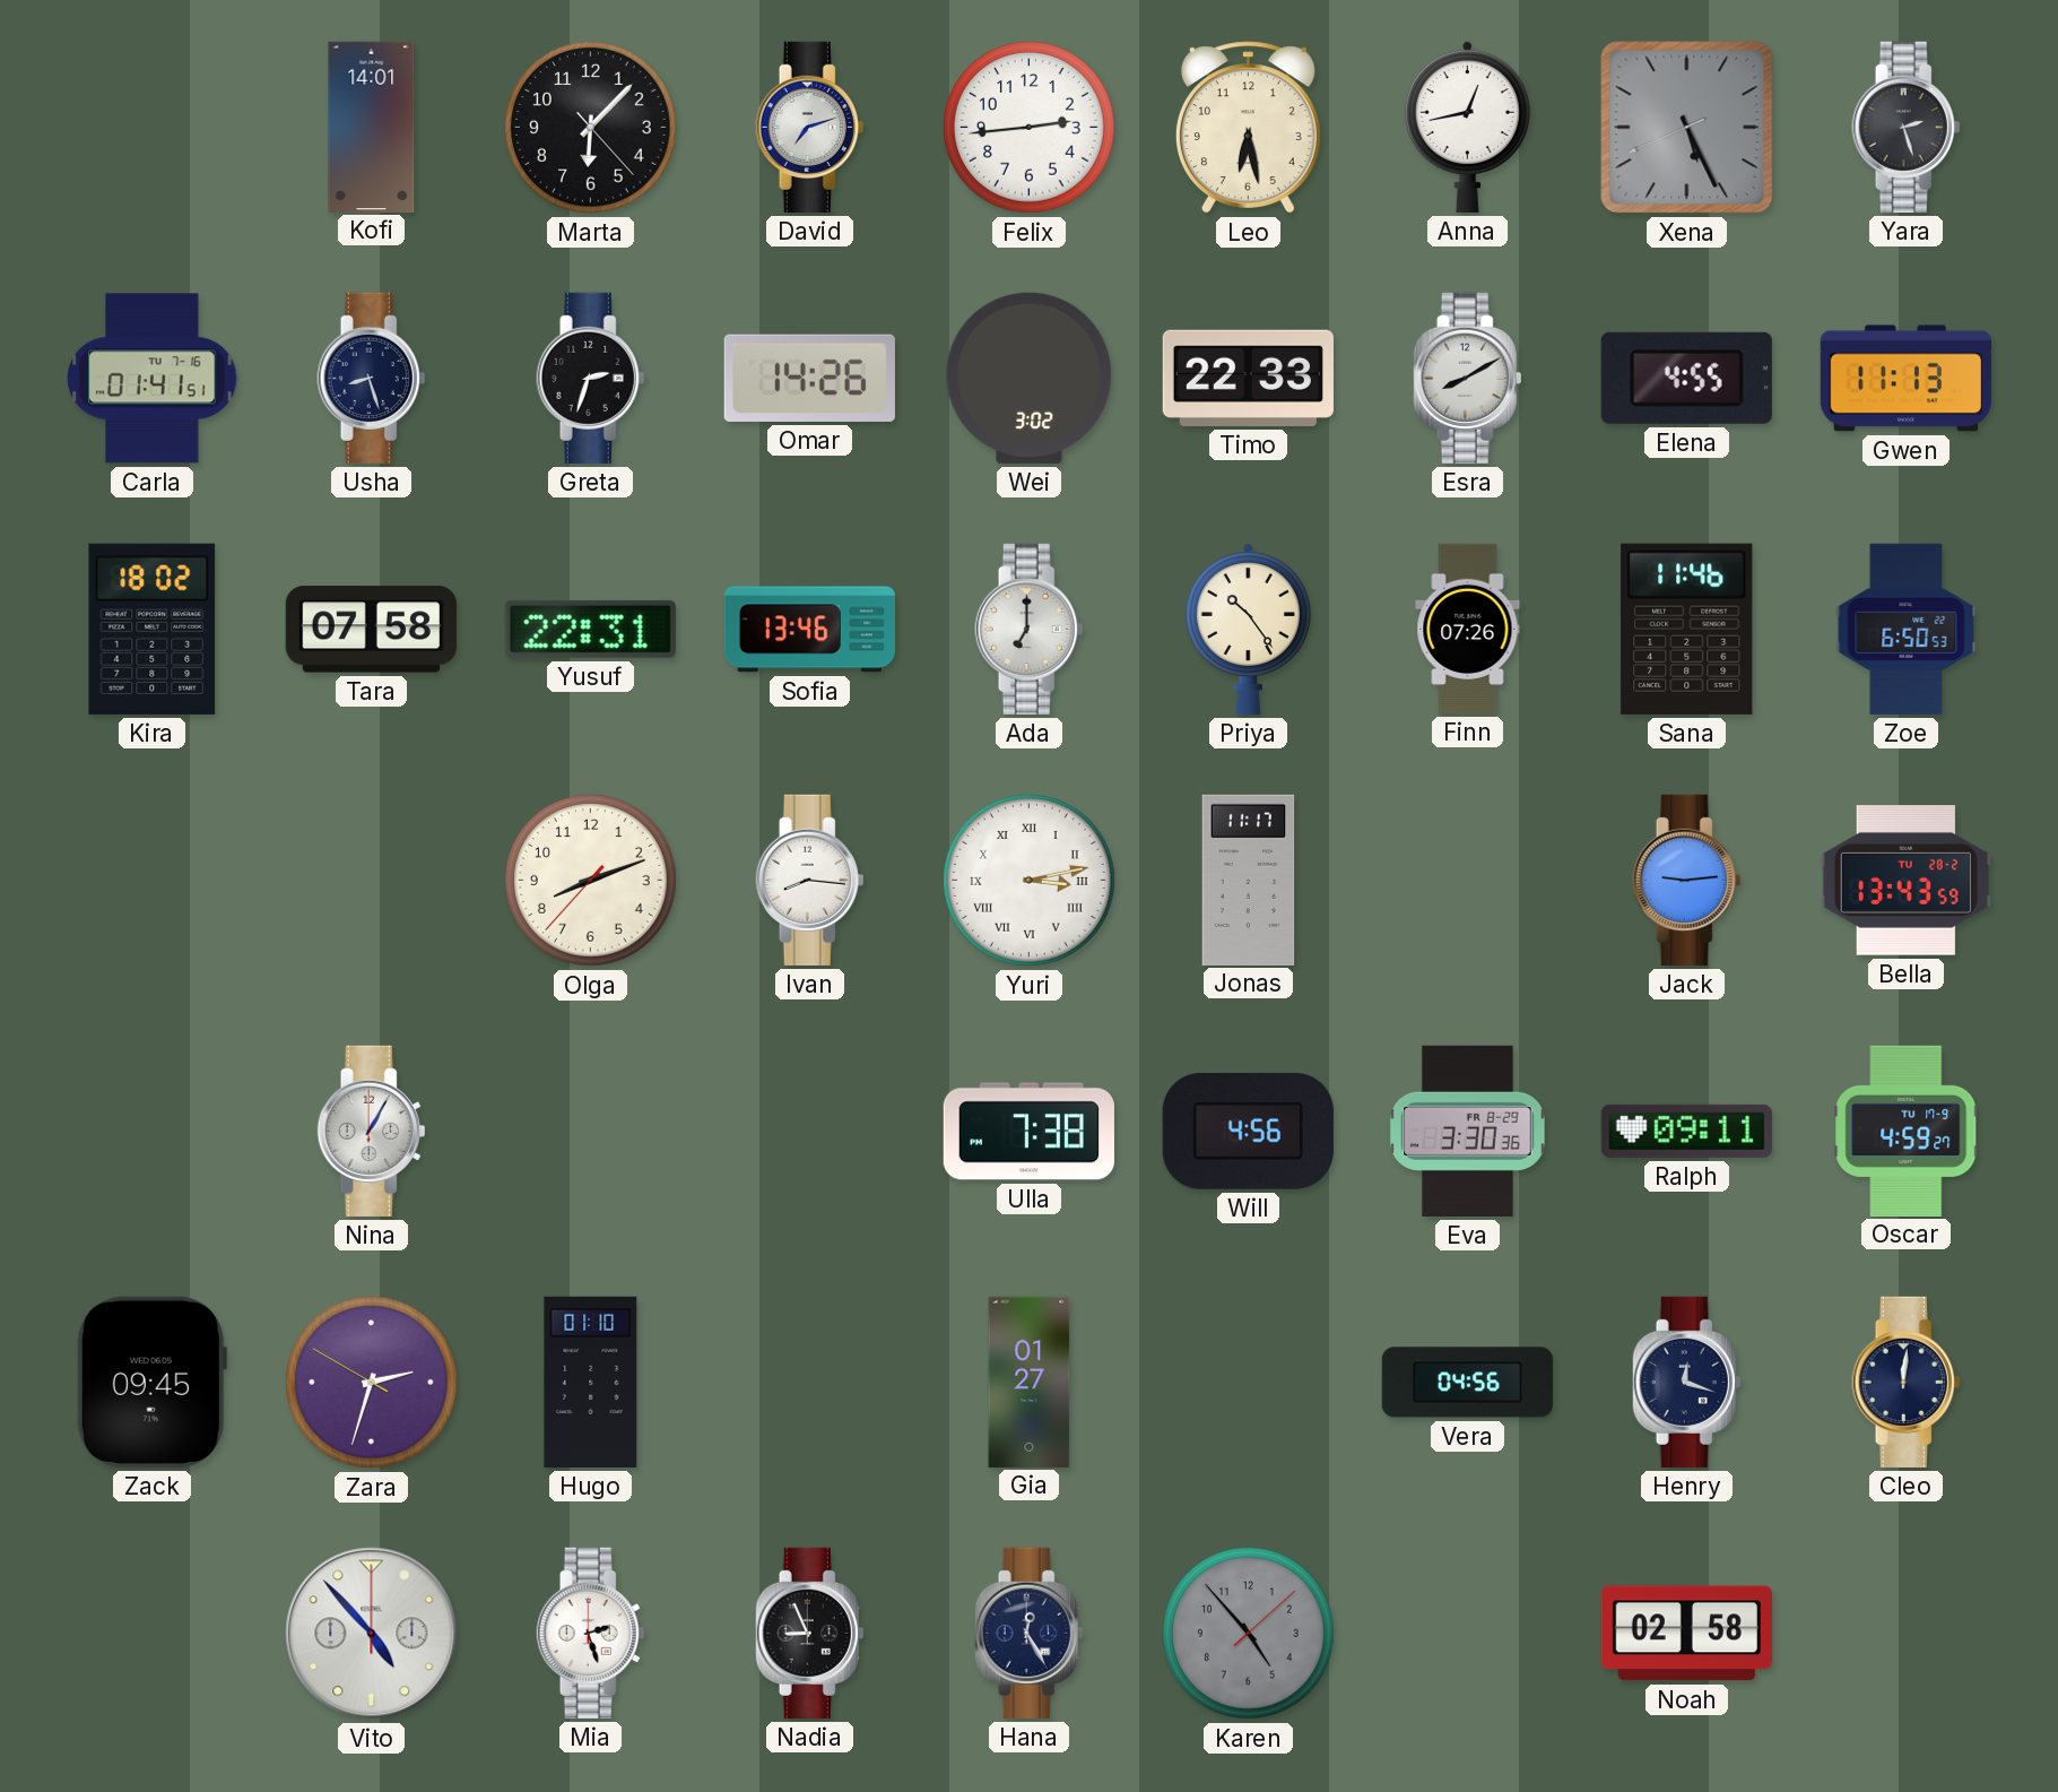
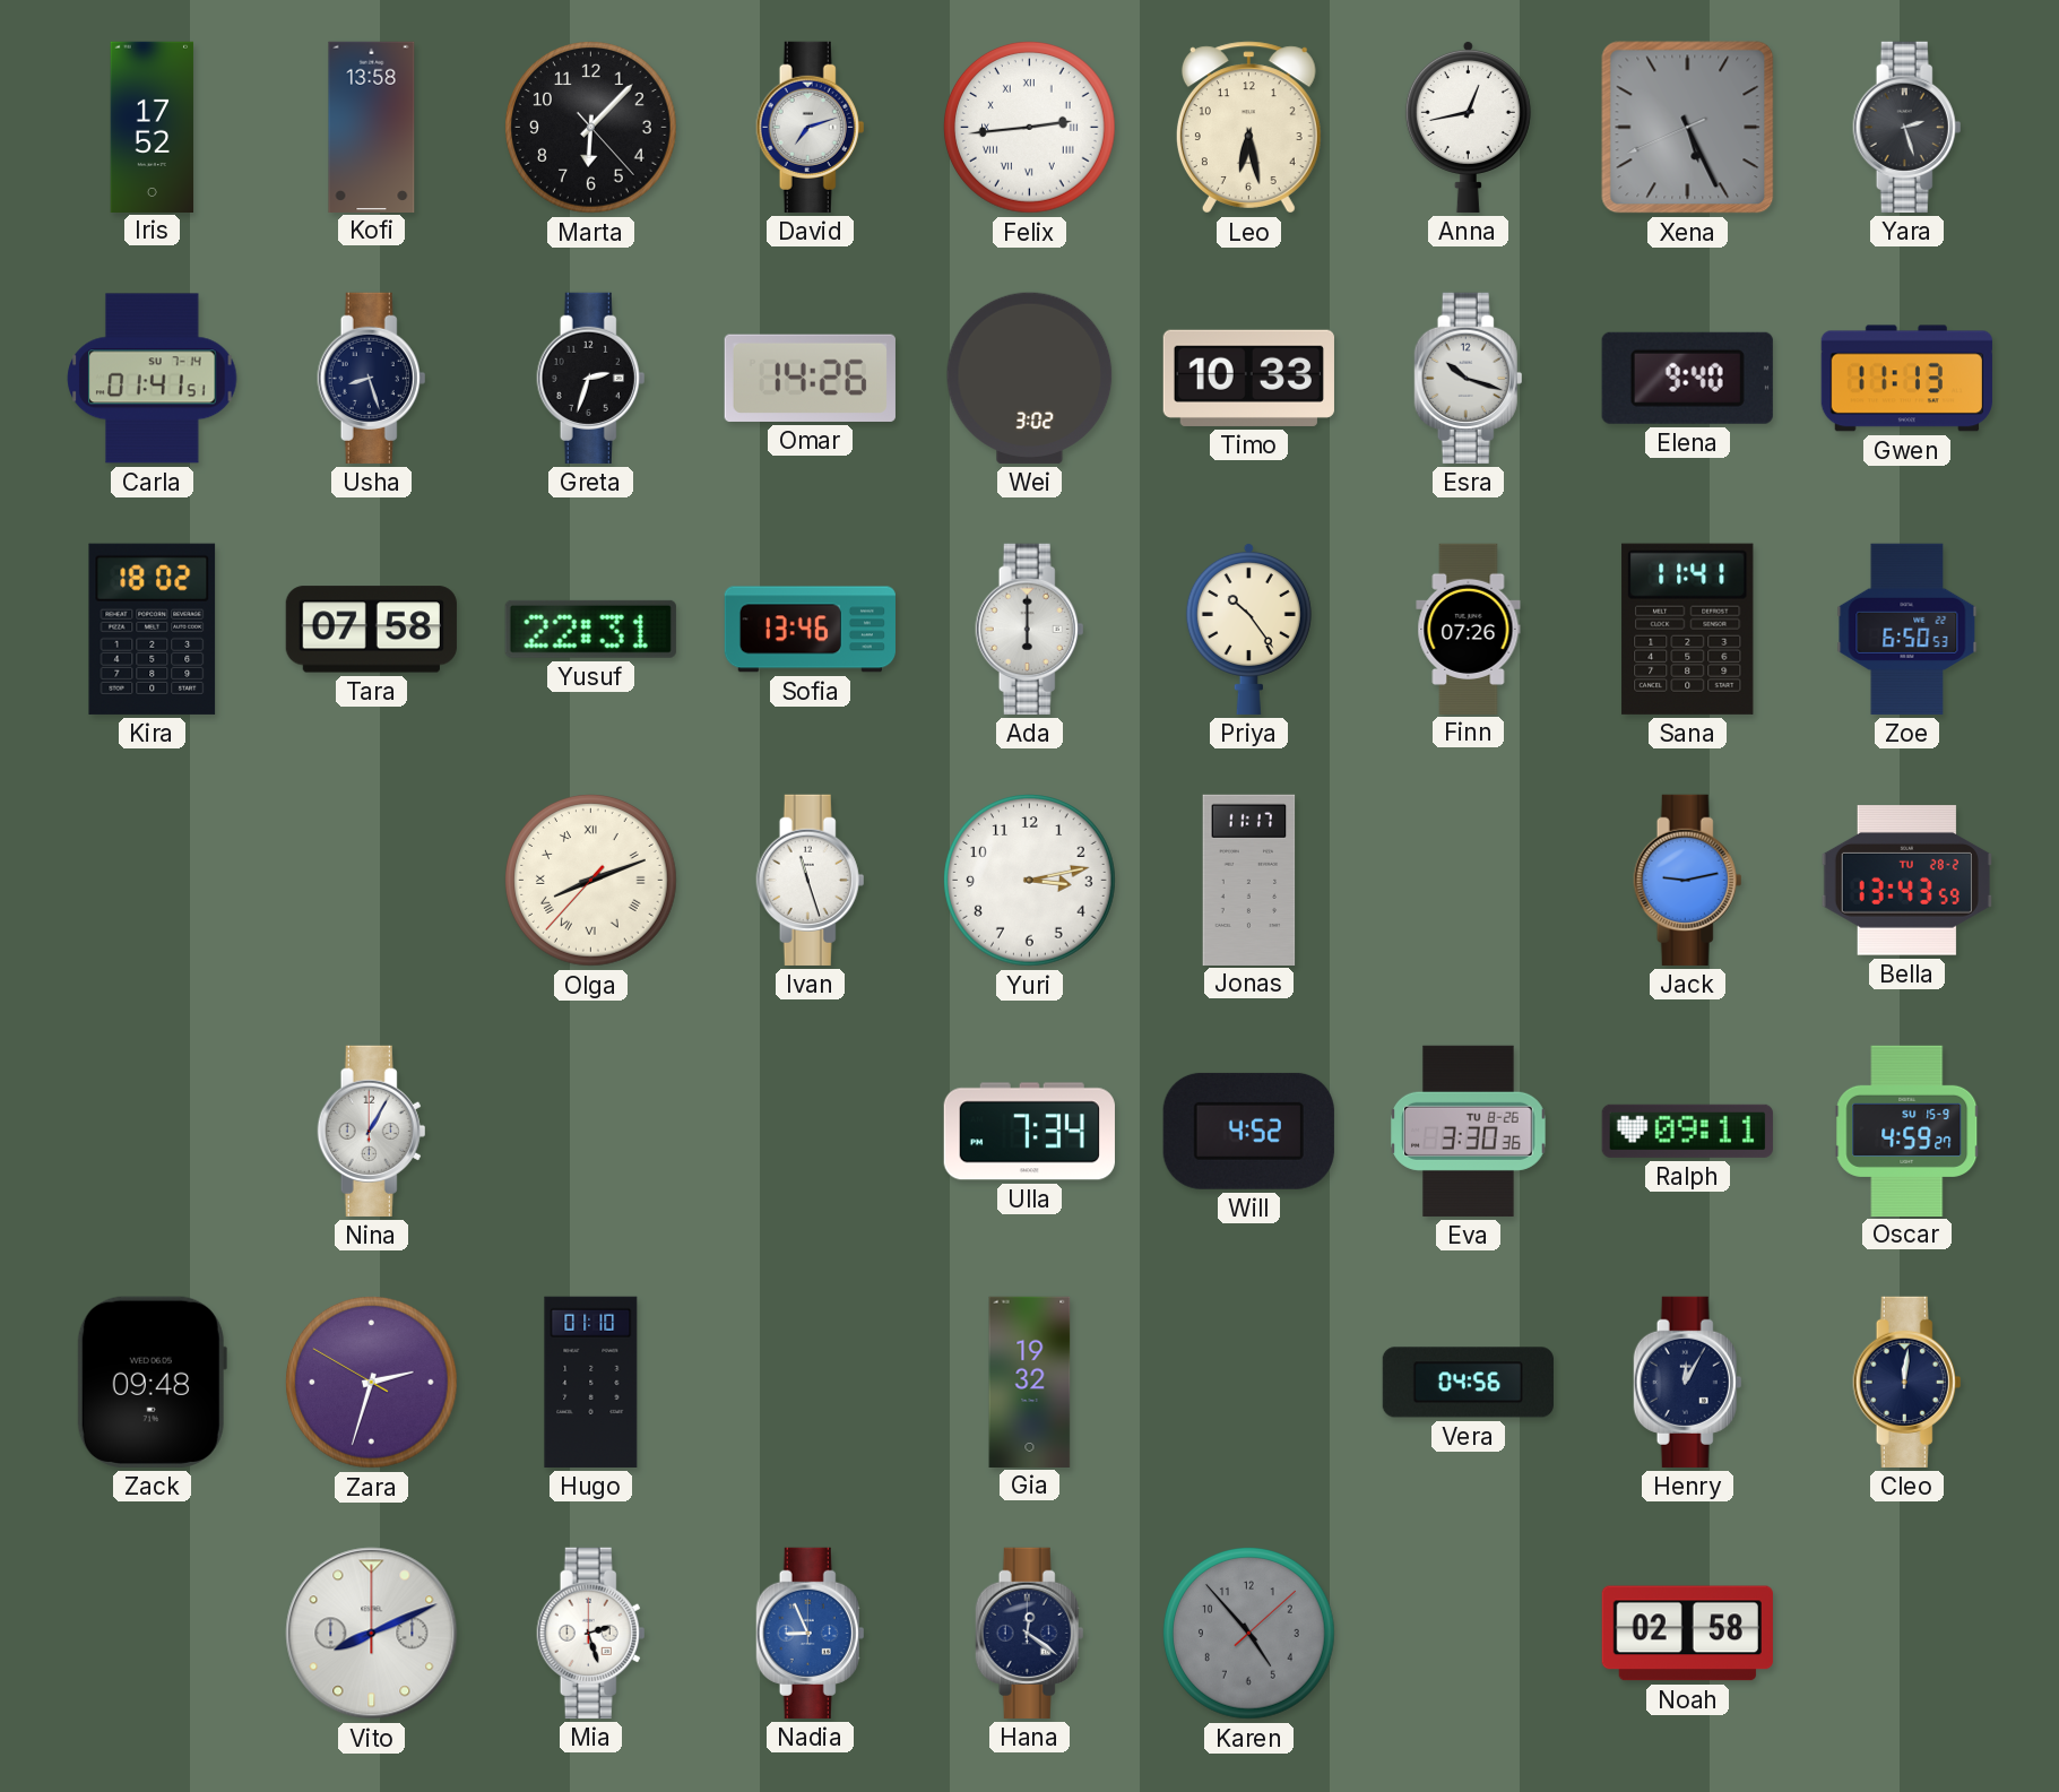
Iris: none -> 17:52 (153, 127)
Kofi: 14:01 -> 13:58 (372, 127)
Felix numerals: Arabic -> Roman (1030, 128)
Carla date: TU 7-16 -> SU 7-14 (153, 379)
Timo: 22:33 -> 10:33 (1248, 378)
Esra: 8:10 -> 10:18 (1469, 378)
Elena: 4:55 -> 9:40 (1687, 378)
Ada: 7:00 -> 6:00 (1030, 629)
Sana: 11:46 -> 11:41 (1688, 629)
Olga numerals: Arabic -> Roman (591, 881)
Ivan: 8:16 -> 11:27 (811, 880)
Yuri numerals: Roman -> Arabic (1030, 881)
Jack: 9:14 -> 9:13 (1688, 880)
Ulla: 7:38 -> 7:34 (1029, 1132)
Will: 4:56 -> 4:52 (1248, 1131)
Eva date: FR 8-29 -> TU 8-26 (1469, 1131)
Oscar date: TU 17-9 -> SU 15-9 (1907, 1131)
Zack: 09:45 -> 09:48 (152, 1382)
Gia: 01:27 -> 19:32 (1030, 1382)
Henry: 12:18 -> 12:05 (1688, 1382)
Vito: 4:53 -> 8:11 (372, 1634)
Nadia dial: black -> blue (811, 1633)
Hana: 12:25 -> 12:21 (1030, 1633)
